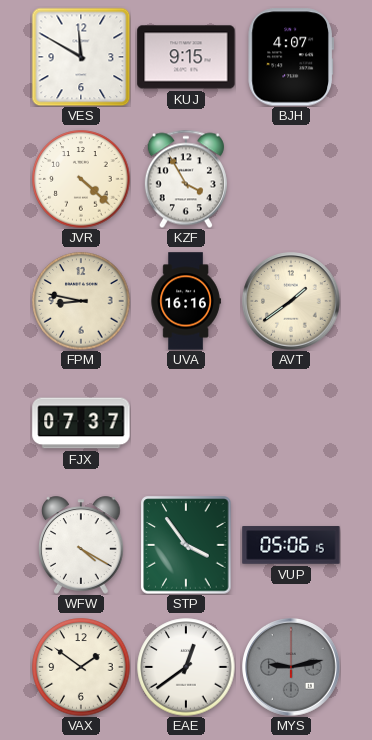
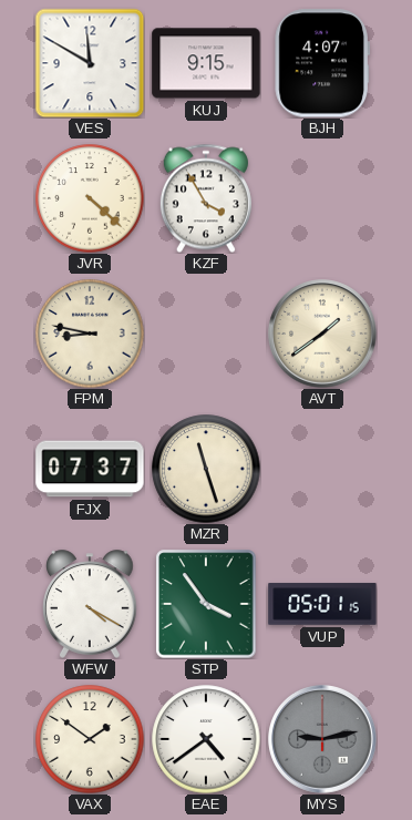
UVA: 16:16 -> none (186, 301)
MZR: none -> 11:27 (206, 469)
VUP: 05:06 -> 05:01 (322, 604)
EAE: 12:39 -> 4:39 (206, 739)
